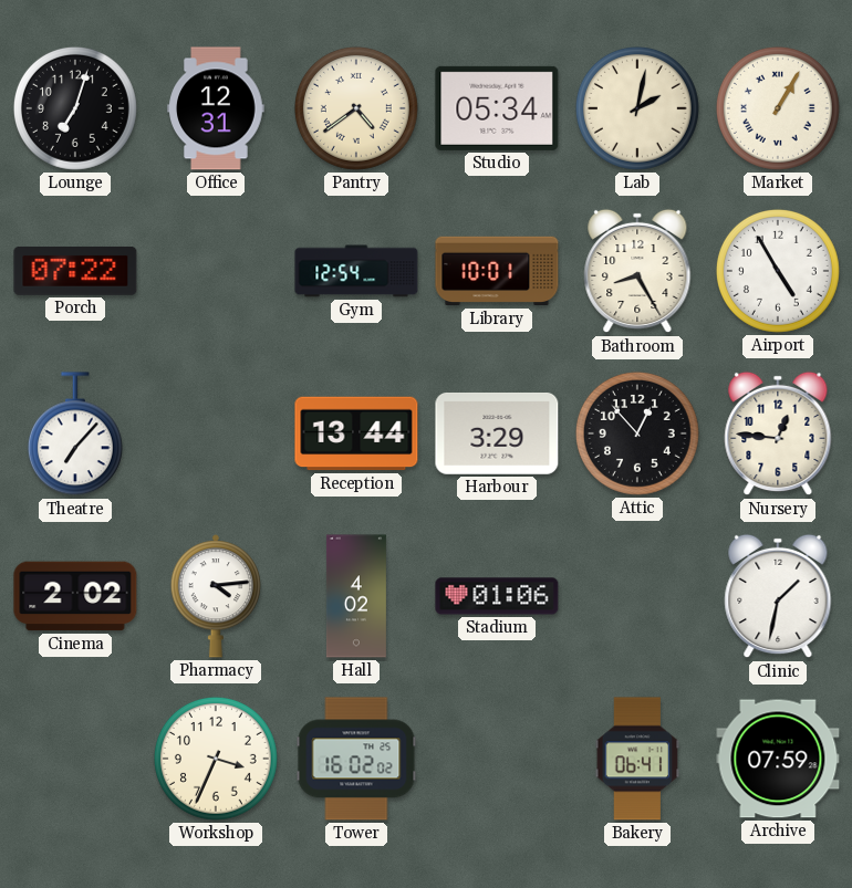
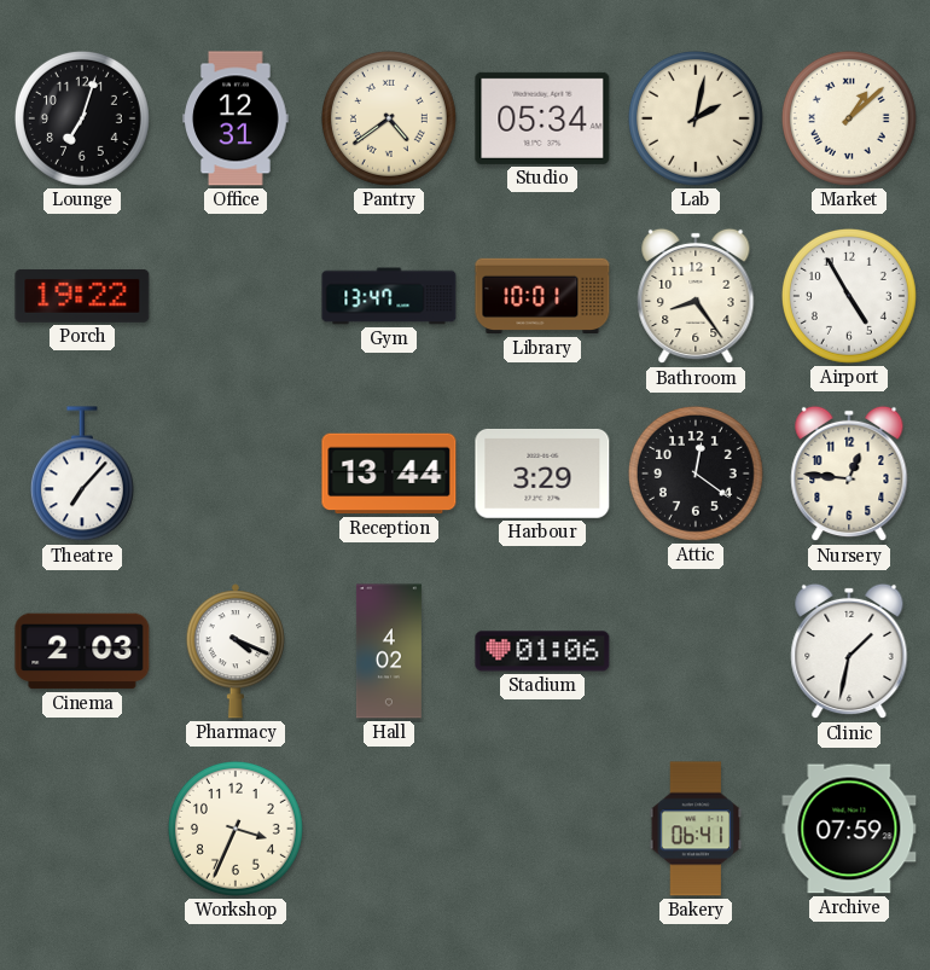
Market: 1:05 -> 1:08 (849, 118)
Porch: 07:22 -> 19:22 (82, 296)
Gym: 12:54 -> 13:47 (389, 296)
Bathroom: 8:25 -> 8:24 (696, 296)
Attic: 12:53 -> 12:21 (696, 474)
Cinema: 2:02 -> 2:03 (82, 651)
Pharmacy: 4:14 -> 4:19 (236, 651)
Tower: 16:02 -> none (356, 759)
